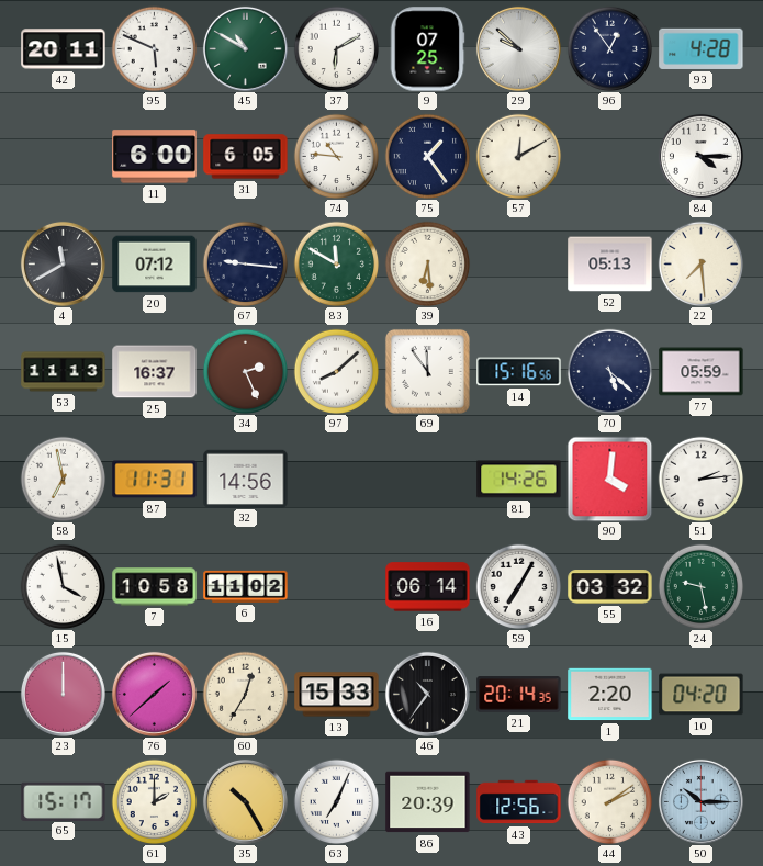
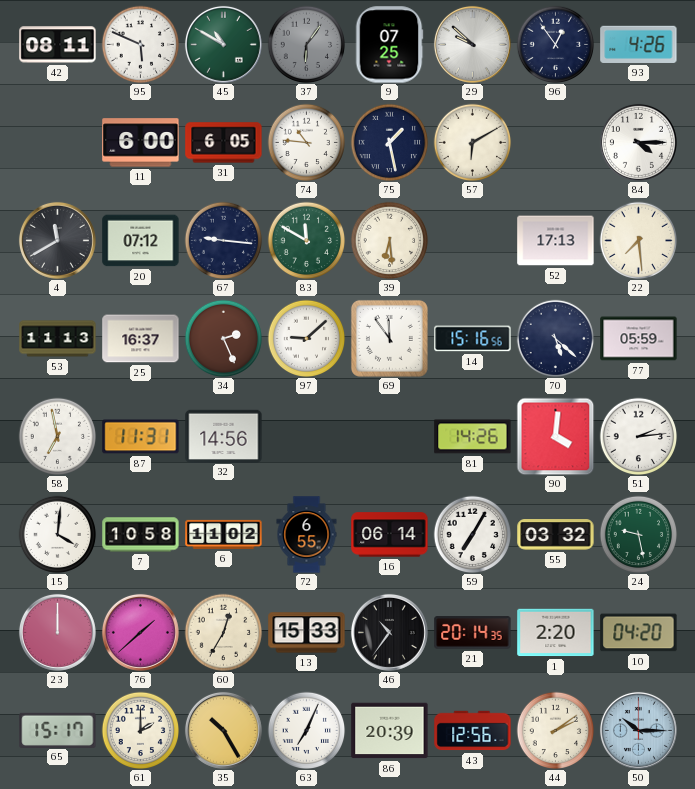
42: 20:11 -> 08:11 (58, 45)
37: 6:10 -> 6:06 (306, 44)
37 dial: white -> grey (306, 44)
93: 4:28 -> 4:26 (639, 44)
75: 1:24 -> 1:28 (389, 142)
57: 12:10 -> 6:10 (472, 142)
52: 05:13 -> 17:13 (556, 241)
97: 8:08 -> 9:08 (306, 338)
15: 3:58 -> 4:01 (57, 534)
72: none -> 6:55 (307, 535)
